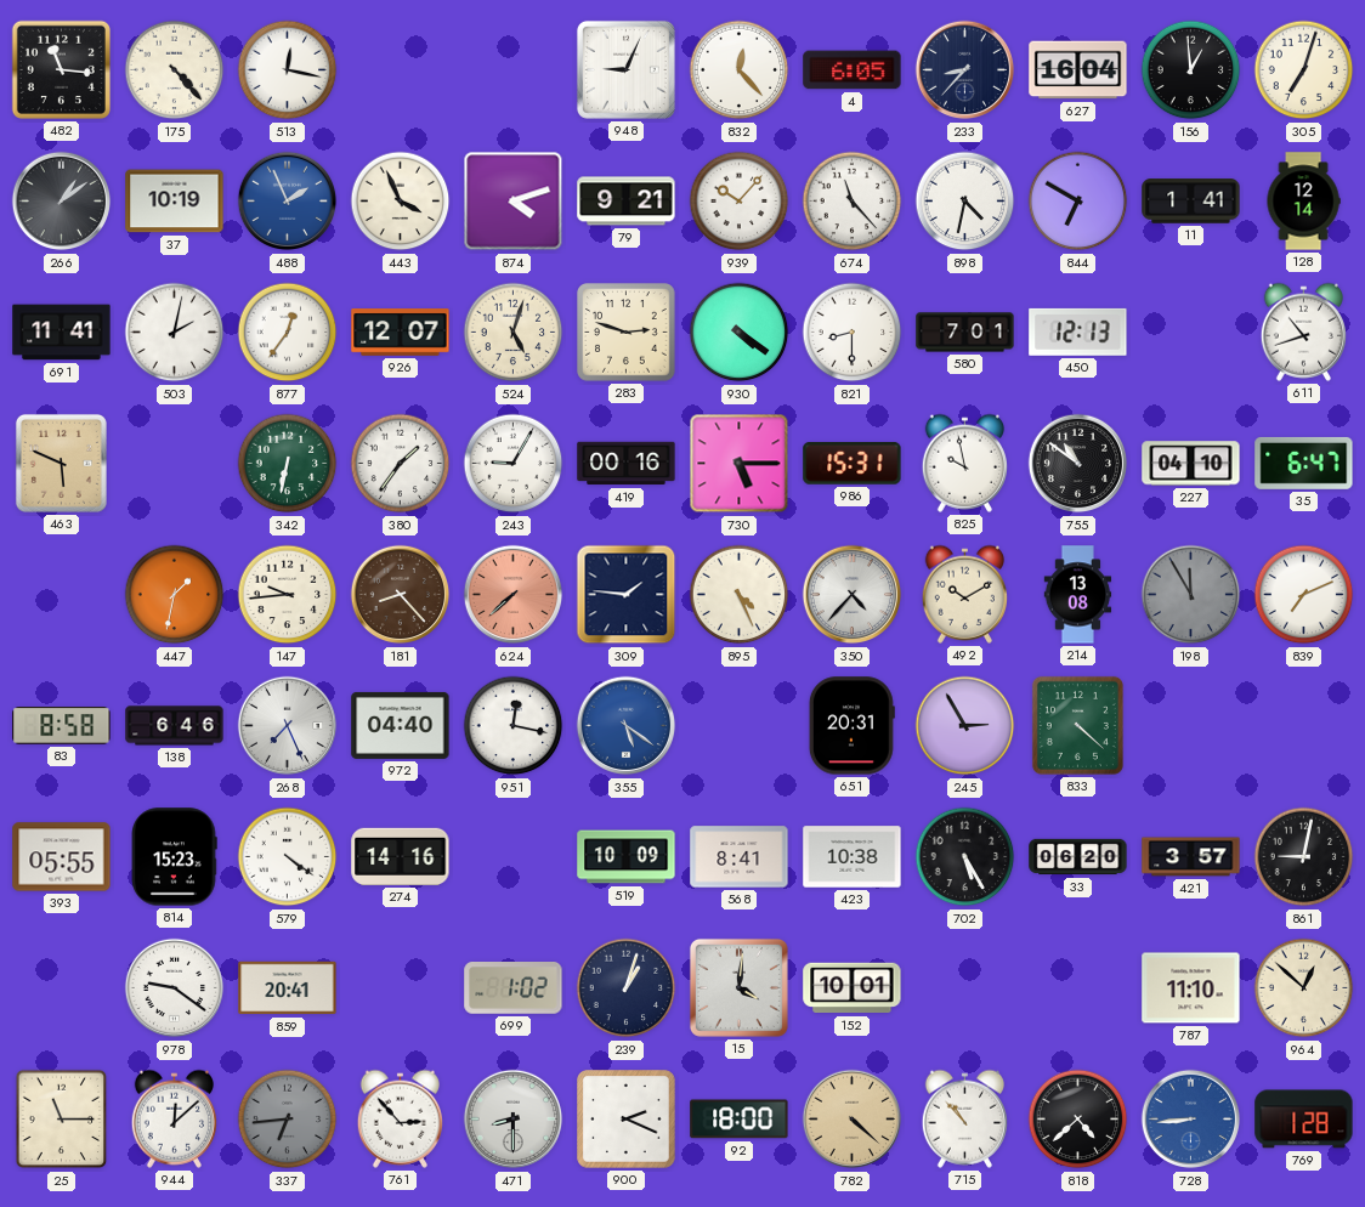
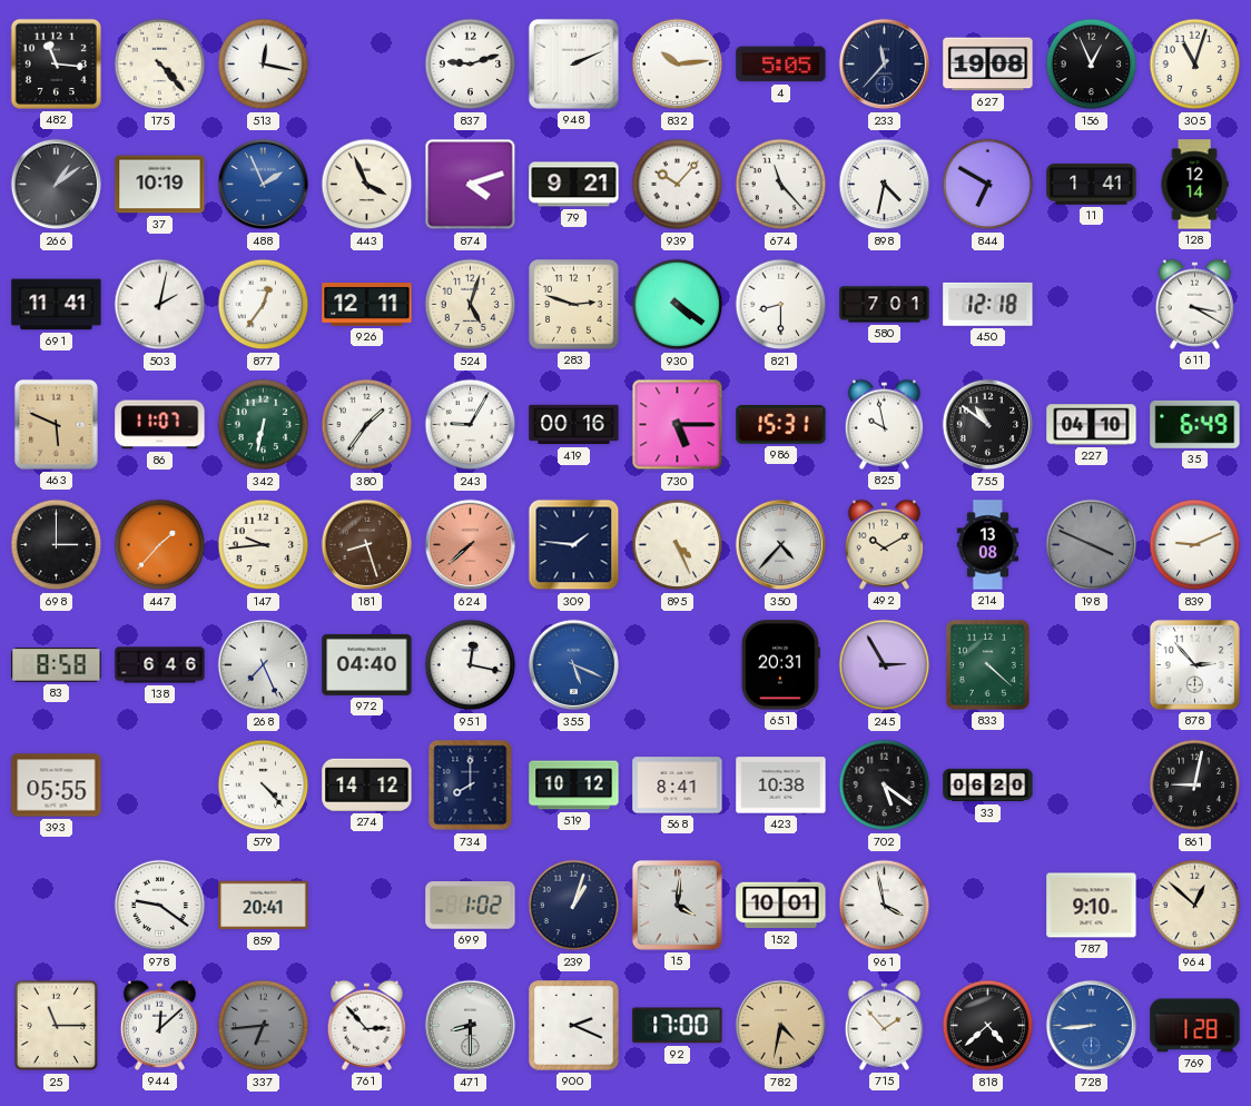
837: none -> 9:12 (471, 65)
948: 9:04 -> 2:11 (573, 63)
832: 12:23 -> 10:14 (678, 65)
4: 6:05 -> 5:05 (781, 65)
233: 8:37 -> 11:37 (885, 65)
627: 16:04 -> 19:08 (988, 65)
156: 12:59 -> 12:56 (1092, 65)
305: 7:03 -> 11:03 (1195, 65)
926: 12:07 -> 12:11 (367, 305)
450: 12:13 -> 12:18 (988, 304)
611: 10:42 -> 3:20 (1194, 304)
86: none -> 11:07 (160, 425)
35: 6:47 -> 6:49 (1195, 424)
698: none -> 3:00 (57, 545)
447: 1:32 -> 1:37 (160, 545)
181: 8:23 -> 8:27 (367, 545)
198: 11:55 -> 3:49 (1092, 545)
839: 7:11 -> 9:11 (1195, 545)
355: 5:21 -> 5:19 (574, 665)
878: none -> 2:53 (1194, 664)
814: 15:23 -> none (174, 857)
579: 4:21 -> 4:23 (264, 786)
274: 14:16 -> 14:12 (367, 784)
734: none -> 8:00 (471, 786)
519: 10:09 -> 10:12 (574, 786)
702: 5:25 -> 5:21 (885, 786)
421: 3:57 -> none (1191, 857)
961: none -> 3:58 (885, 906)
787: 11:10 -> 9:10 (1092, 906)
92: 18:00 -> 17:00 (678, 1026)
782: 4:22 -> 4:32 (781, 1026)
715: 10:53 -> 1:53 (884, 1025)
